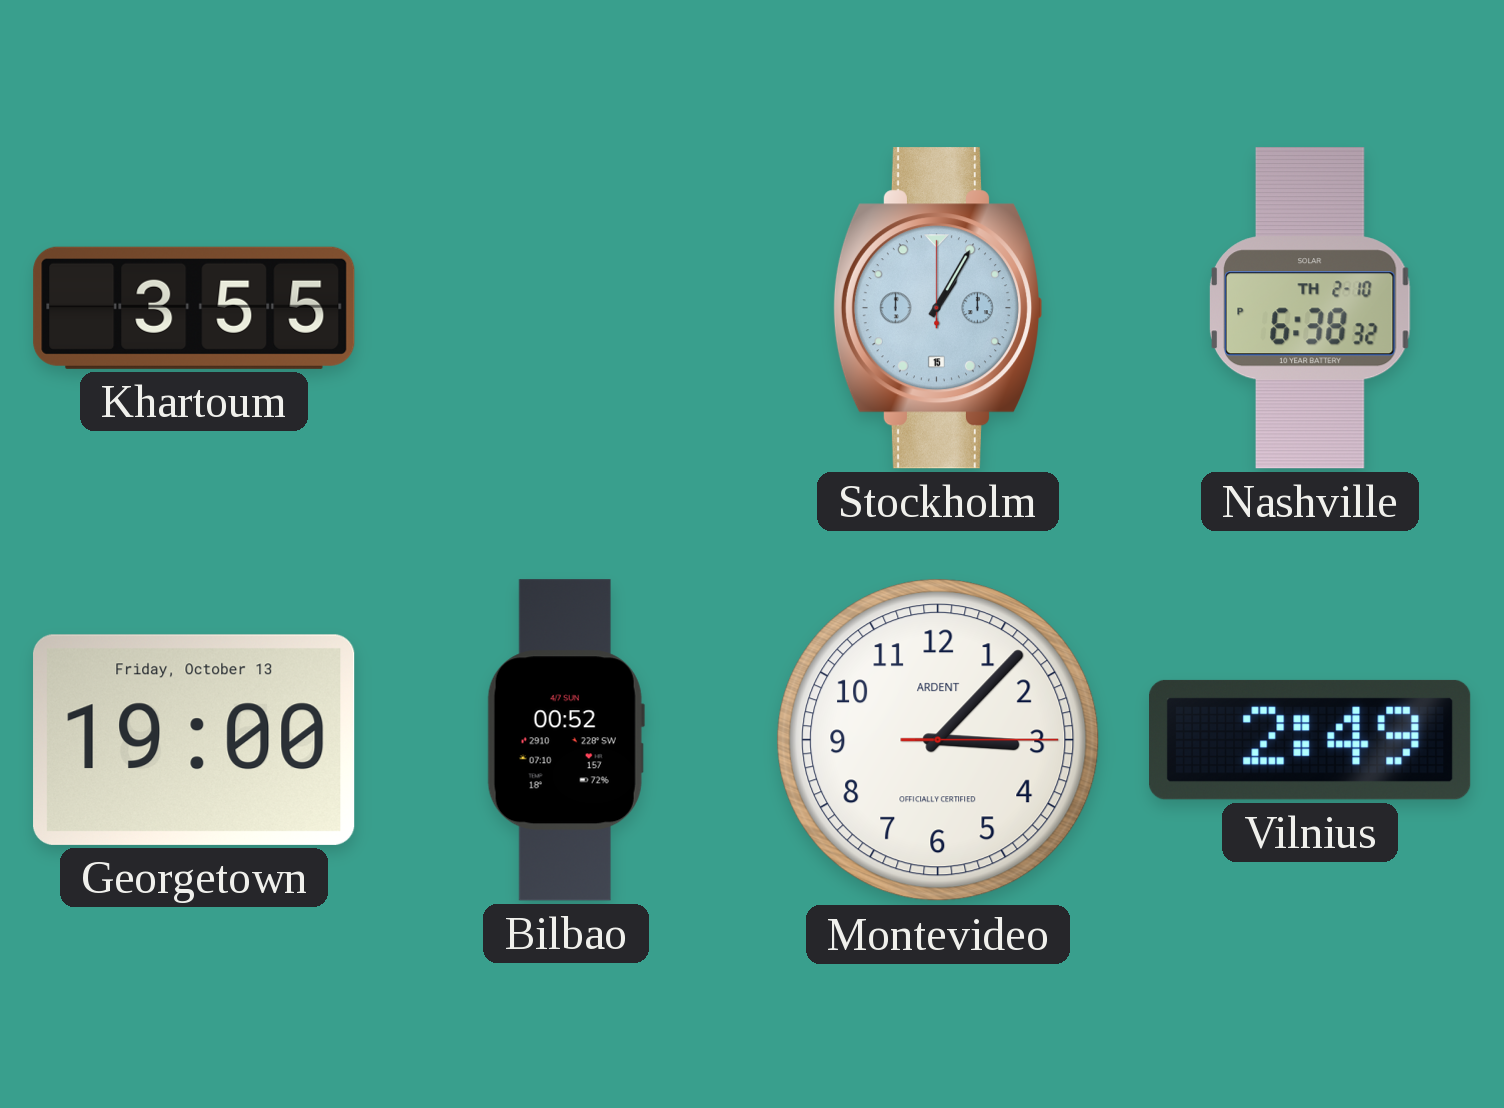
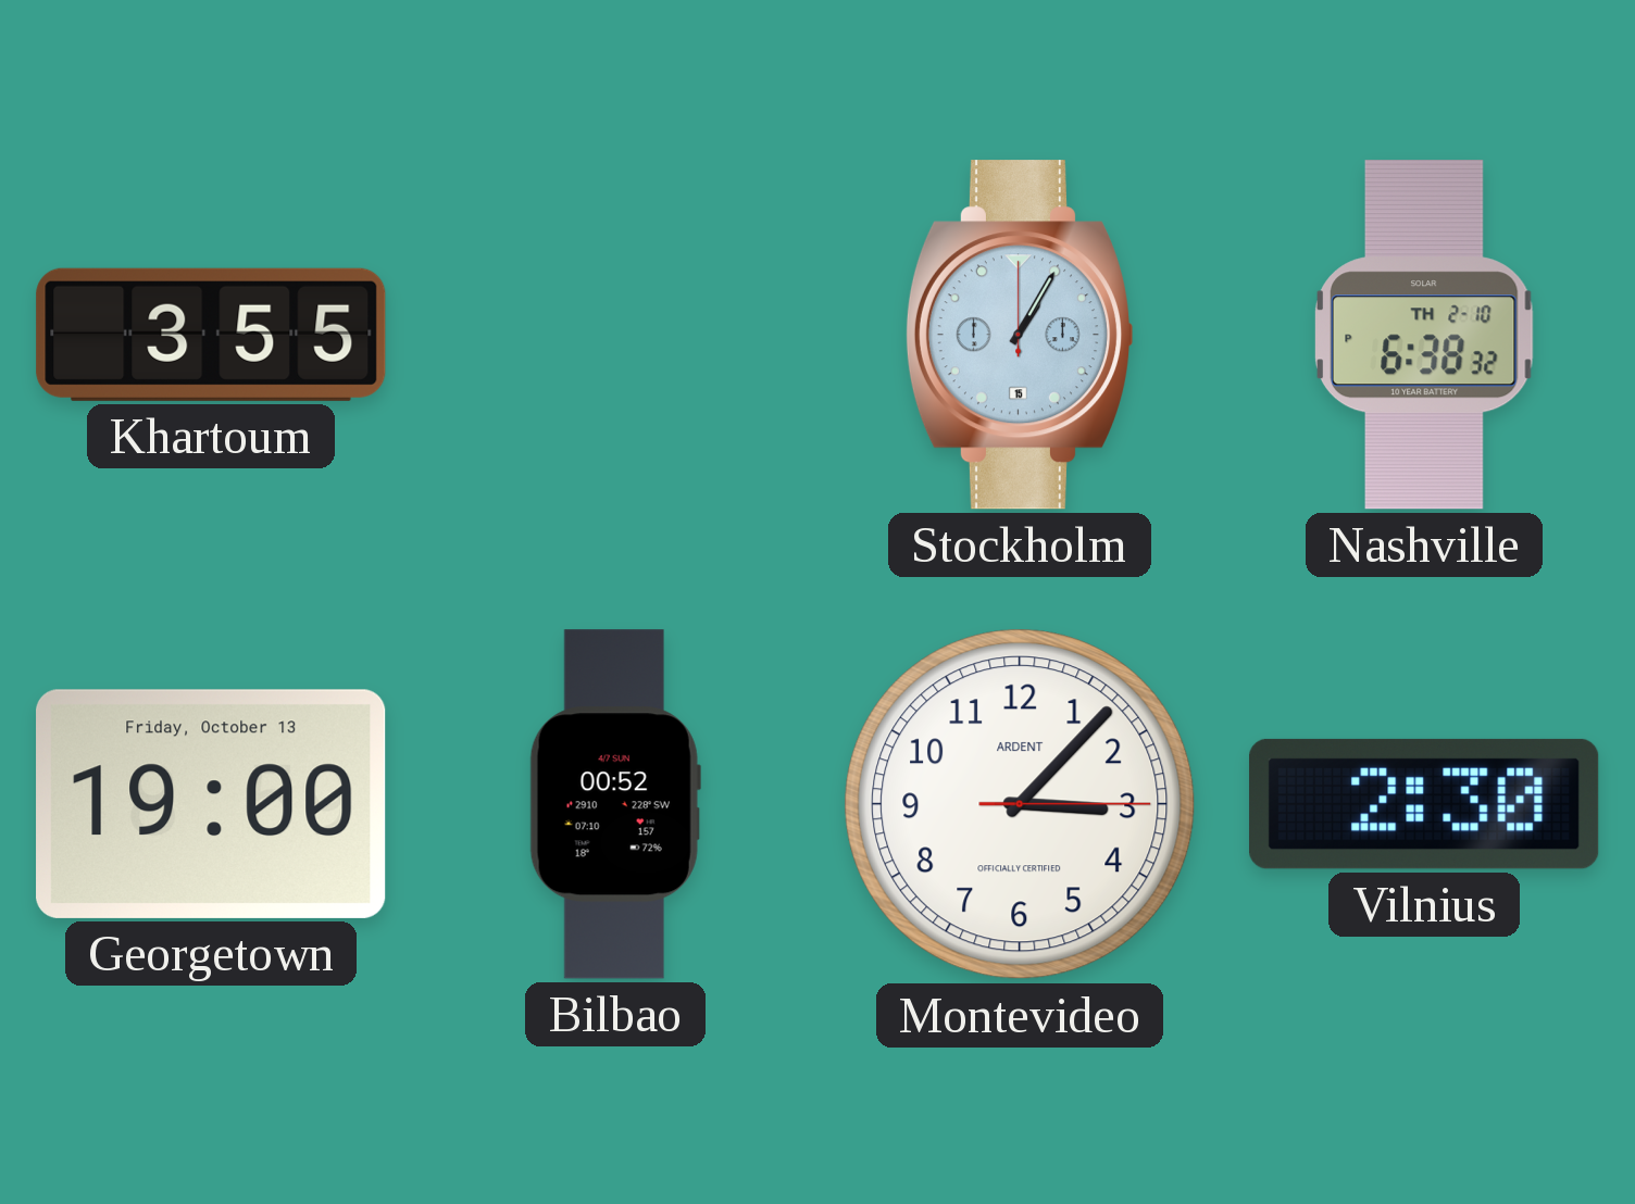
Vilnius: 2:49 -> 2:30 (1424, 804)
